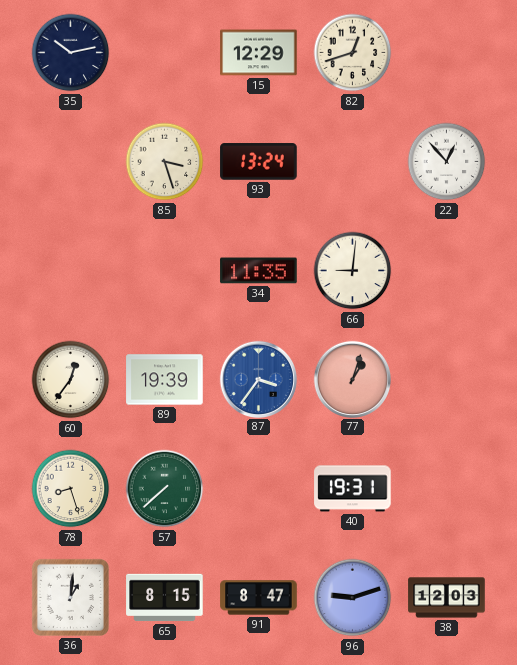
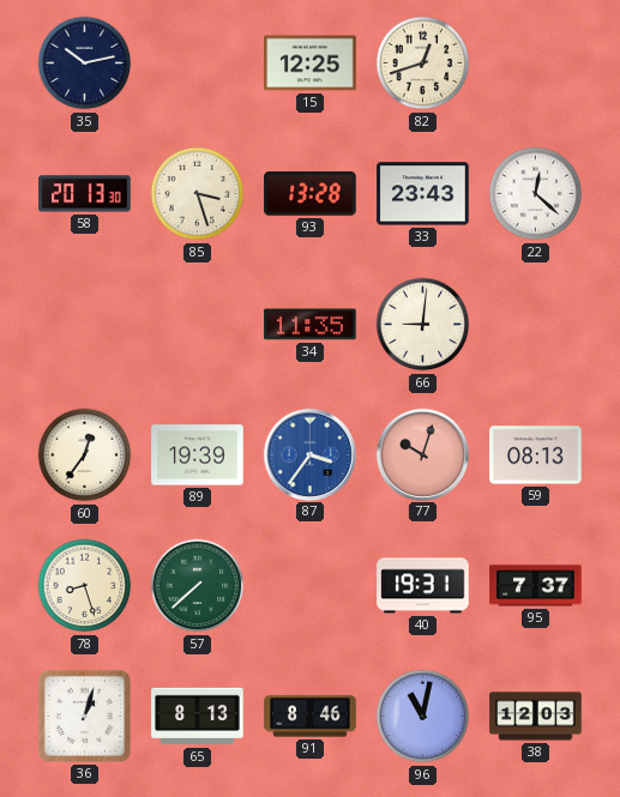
15: 12:29 -> 12:25 (311, 64)
58: none -> 20:13 (85, 194)
93: 13:24 -> 13:28 (311, 194)
33: none -> 23:43 (423, 194)
22: 12:53 -> 12:22 (536, 194)
77: 1:03 -> 10:03 (422, 454)
59: none -> 08:13 (536, 455)
95: none -> 7:37 (536, 586)
36: 1:01 -> 1:03 (84, 716)
65: 8:15 -> 8:13 (198, 717)
91: 8:47 -> 8:46 (311, 717)
96: 9:12 -> 11:02 (423, 717)
